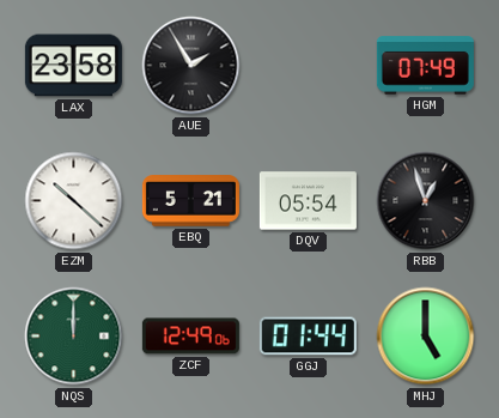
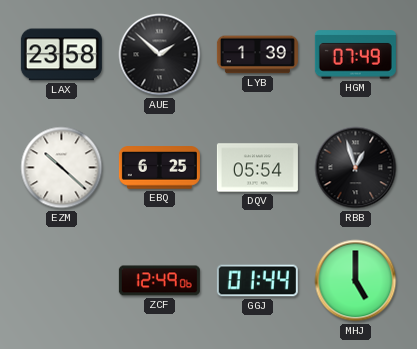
AUE: 1:55 -> 1:52 (160, 55)
LYB: none -> 1:39 (257, 55)
EBQ: 5:21 -> 6:25 (159, 168)
NQS: 12:00 -> none (74, 337)
